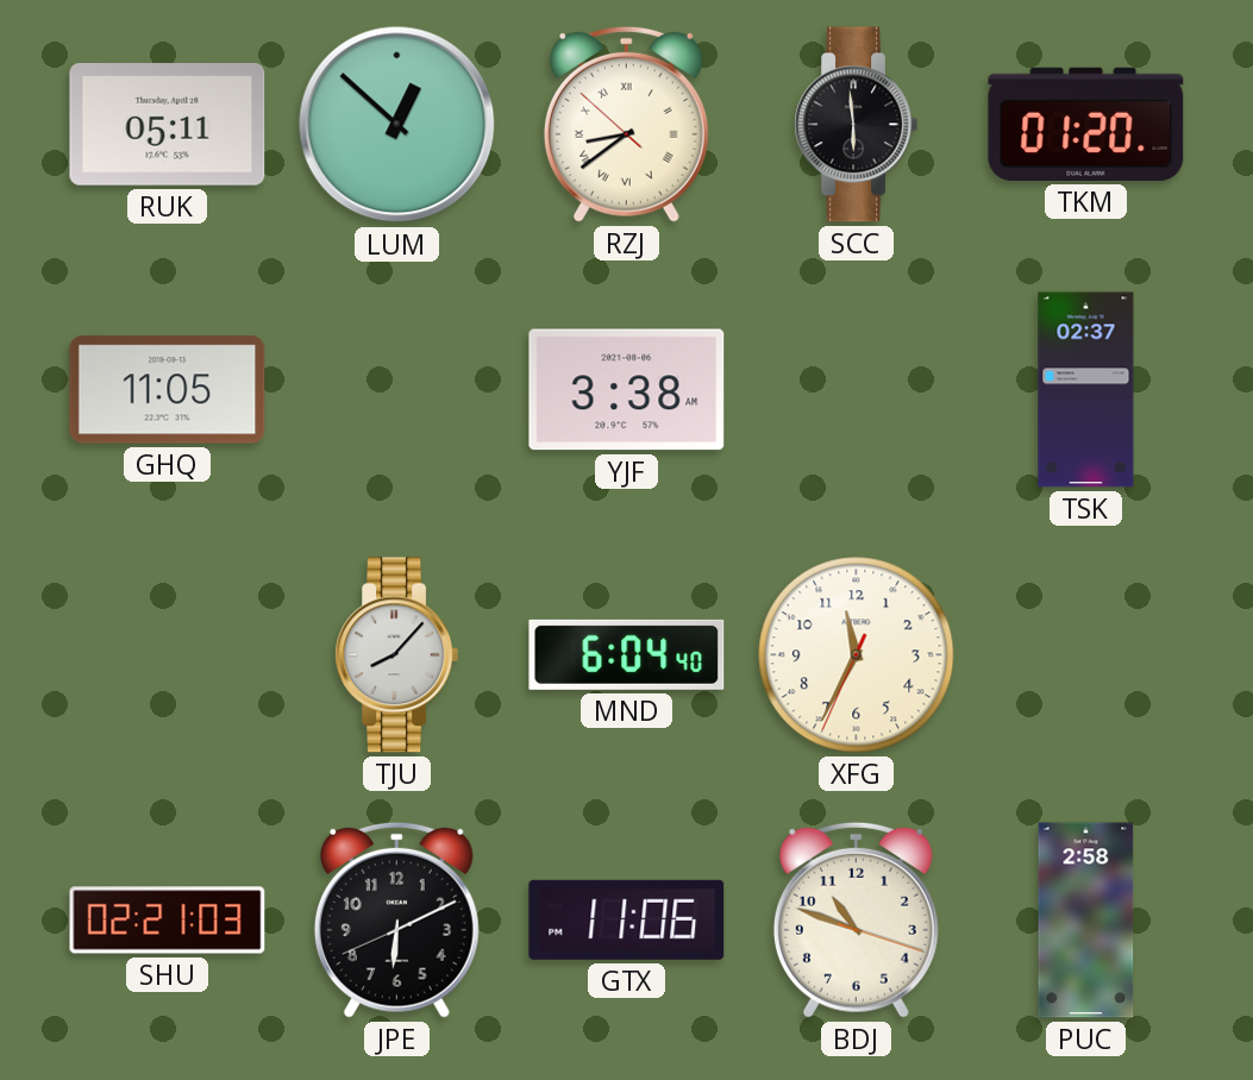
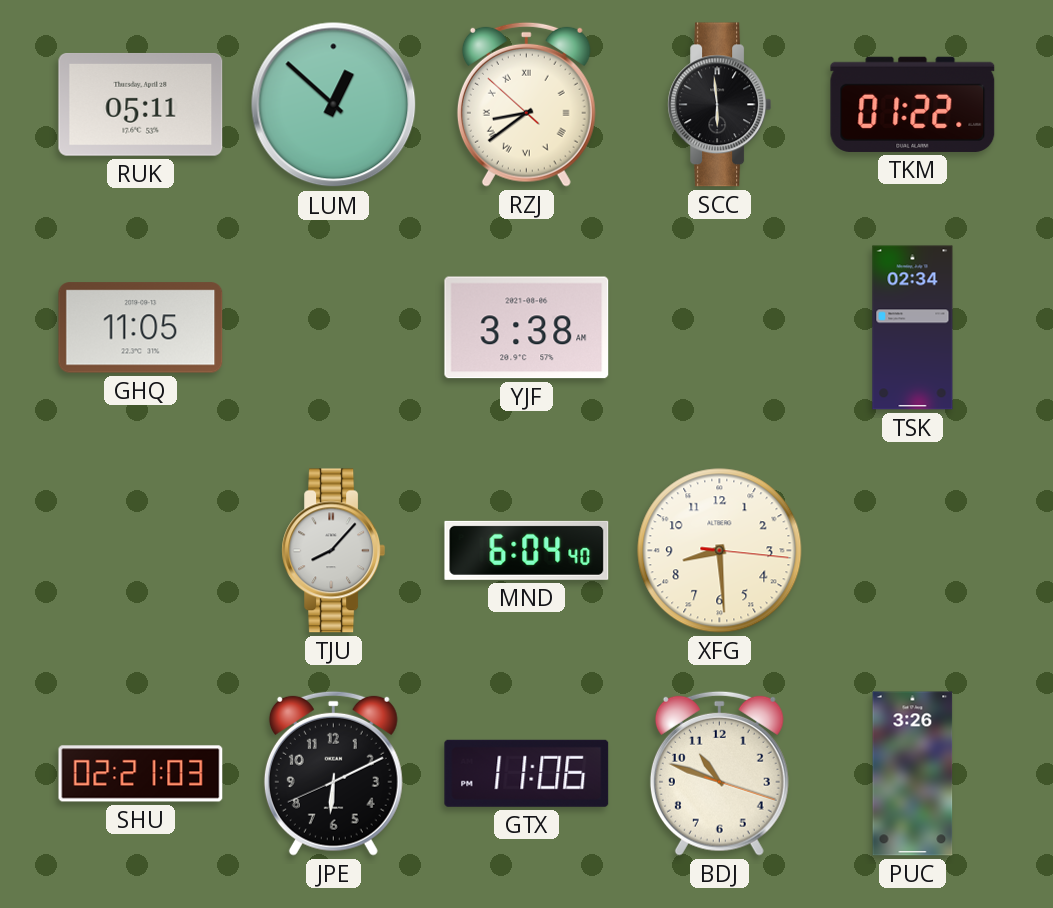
TKM: 01:20 -> 01:22 (913, 104)
TSK: 02:37 -> 02:34 (913, 328)
XFG: 11:34 -> 8:29 (720, 551)
PUC: 2:58 -> 3:26 (913, 774)
